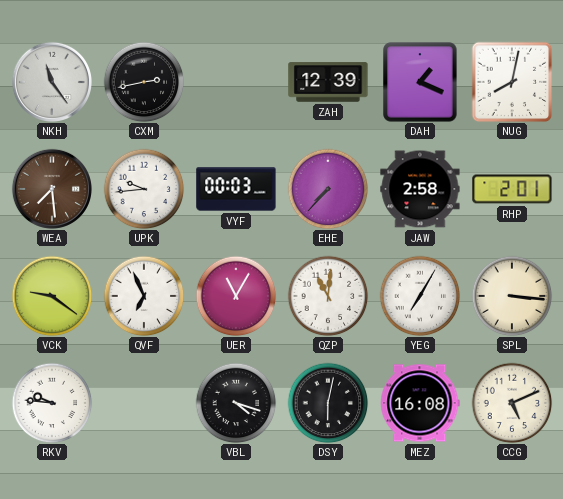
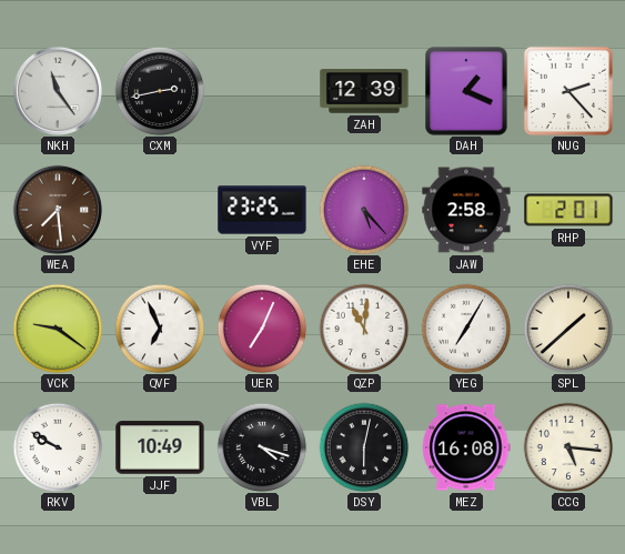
NUG: 8:02 -> 2:23 (568, 91)
UPK: 9:44 -> none (144, 189)
VYF: 00:03 -> 23:25 (262, 210)
EHE: 7:37 -> 5:23 (364, 210)
UER: 11:05 -> 7:04 (262, 329)
SPL: 3:16 -> 1:38 (568, 329)
RKV: 9:46 -> 9:50 (58, 447)
JJF: none -> 10:49 (160, 447)
CCG: 5:11 -> 5:16 (568, 447)
